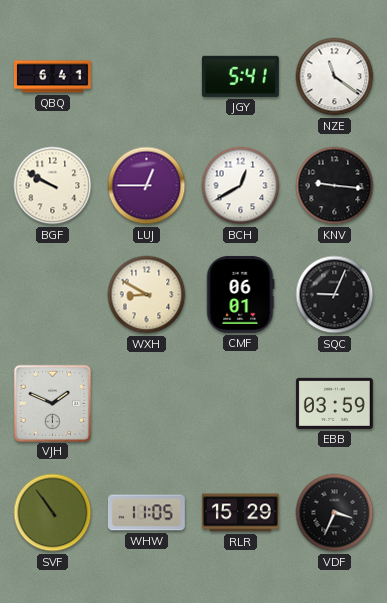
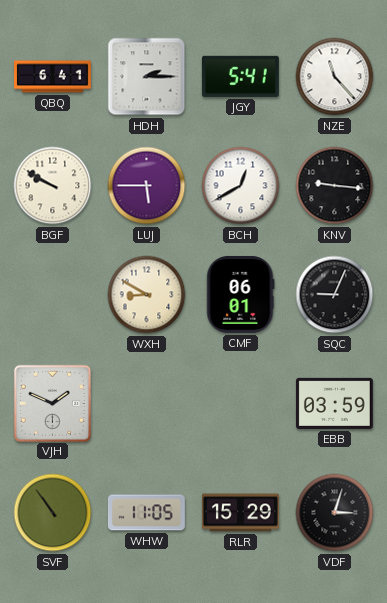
HDH: none -> 2:15 (147, 77)
NZE: 11:21 -> 11:23 (335, 77)
LUJ: 12:45 -> 5:45 (147, 186)
VDF: 3:34 -> 3:03 (335, 513)
